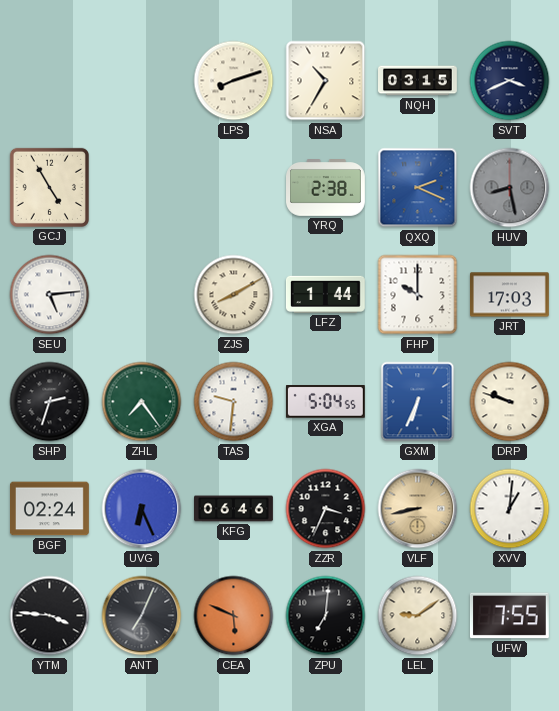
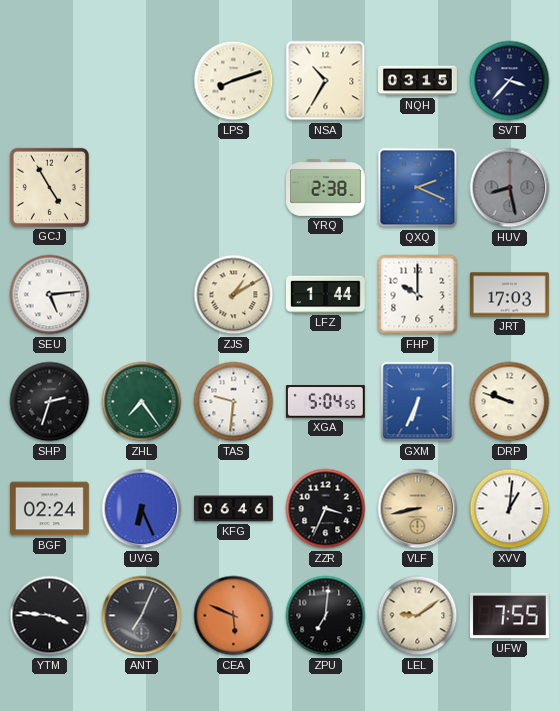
SVT: 3:41 -> 3:37 (510, 81)
ZJS: 8:10 -> 1:10 (234, 295)
